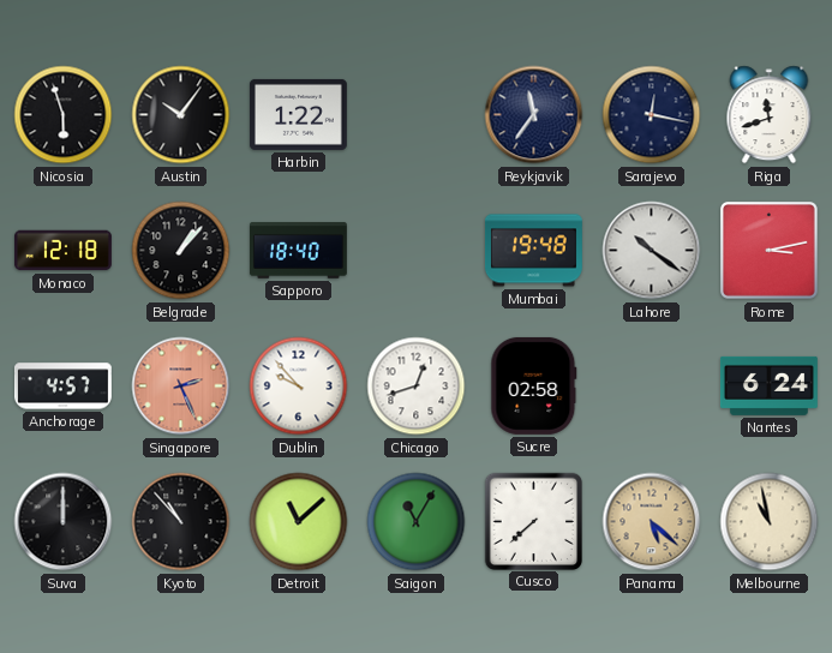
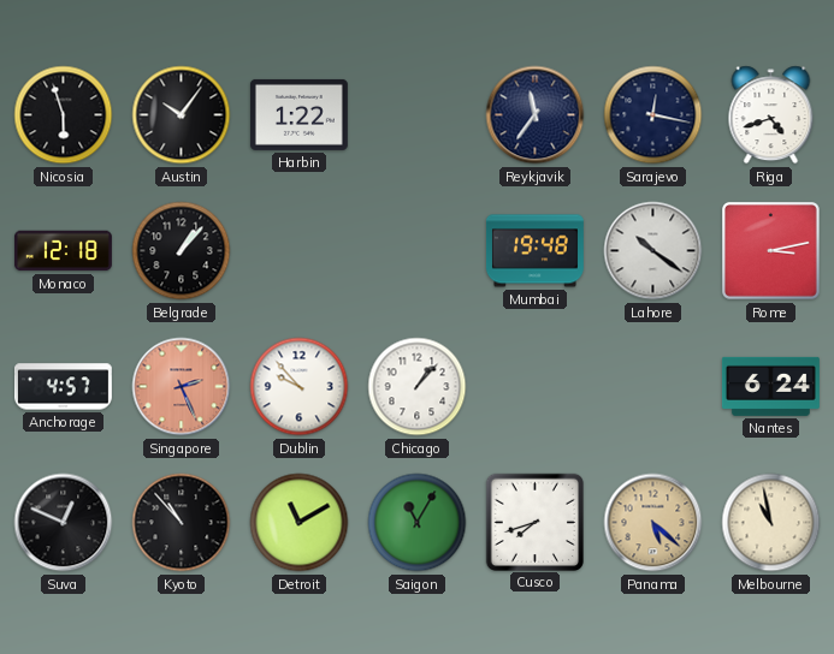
Riga: 11:42 -> 4:42 (771, 115)
Sapporo: 18:40 -> none (298, 251)
Chicago: 12:42 -> 1:07 (418, 387)
Sucre: 02:58 -> none (534, 385)
Suva: 12:00 -> 12:49 (64, 523)
Detroit: 11:08 -> 11:10 (300, 523)
Cusco: 7:38 -> 7:42 (534, 522)
